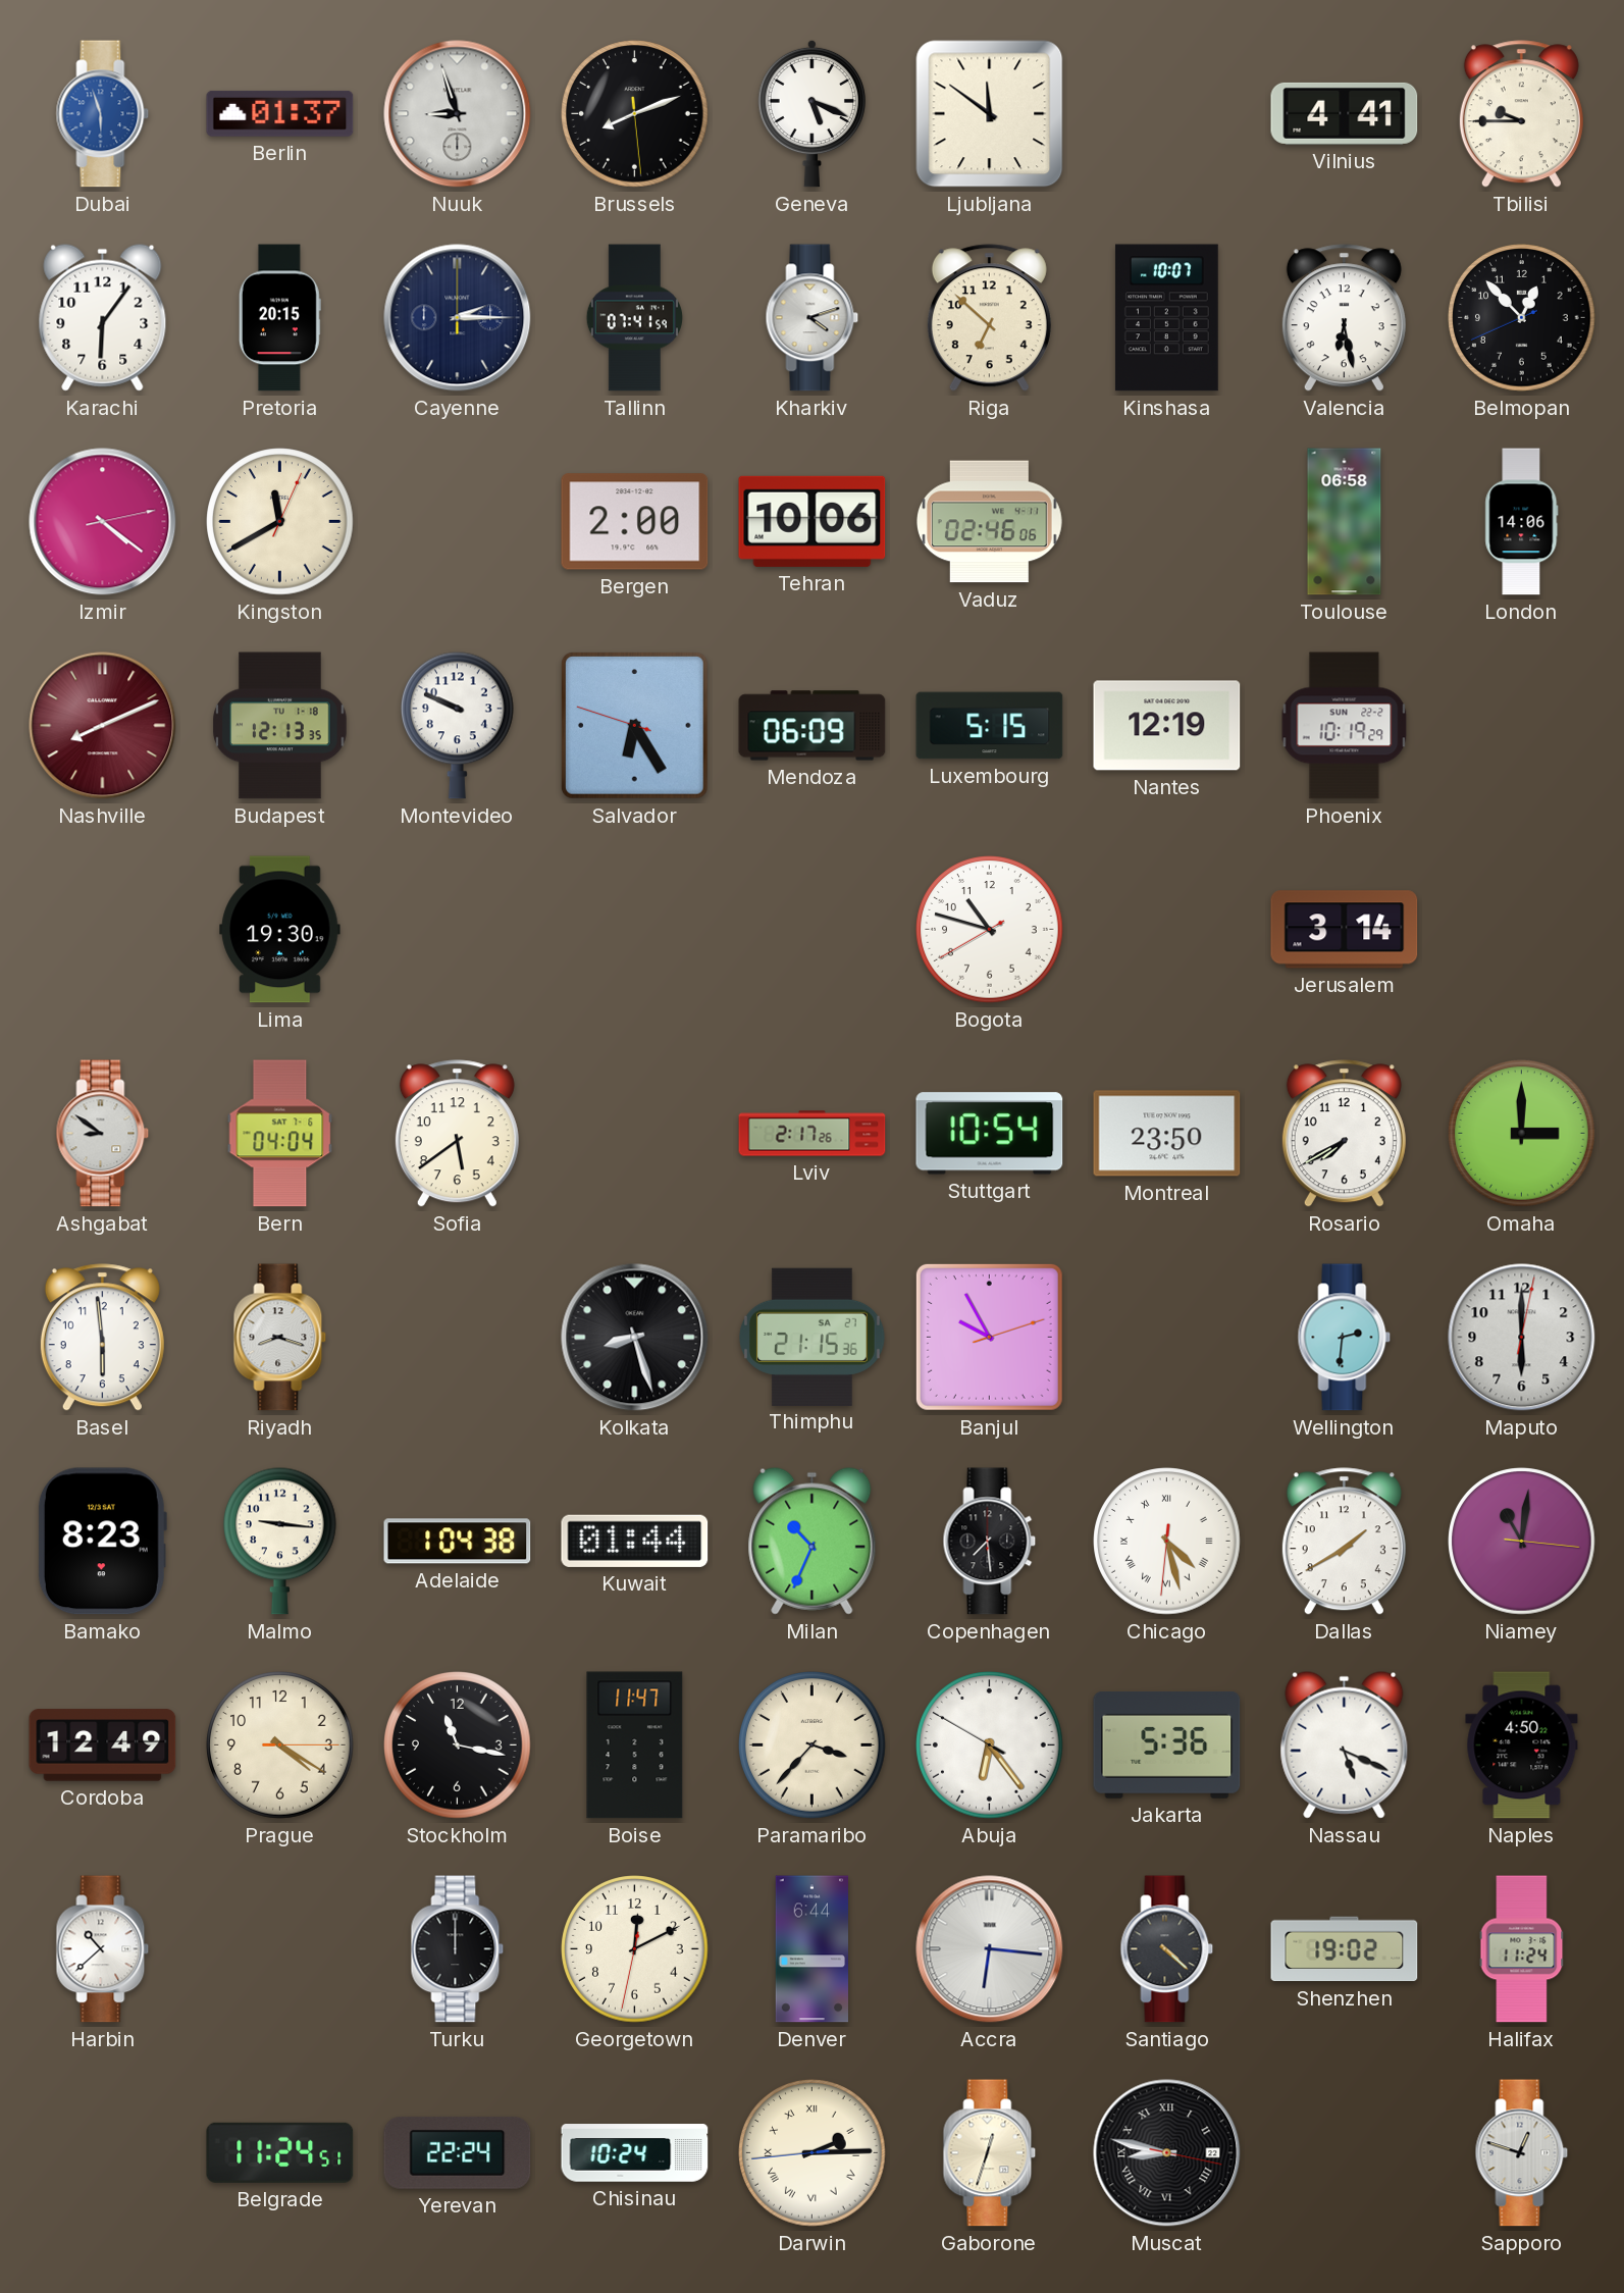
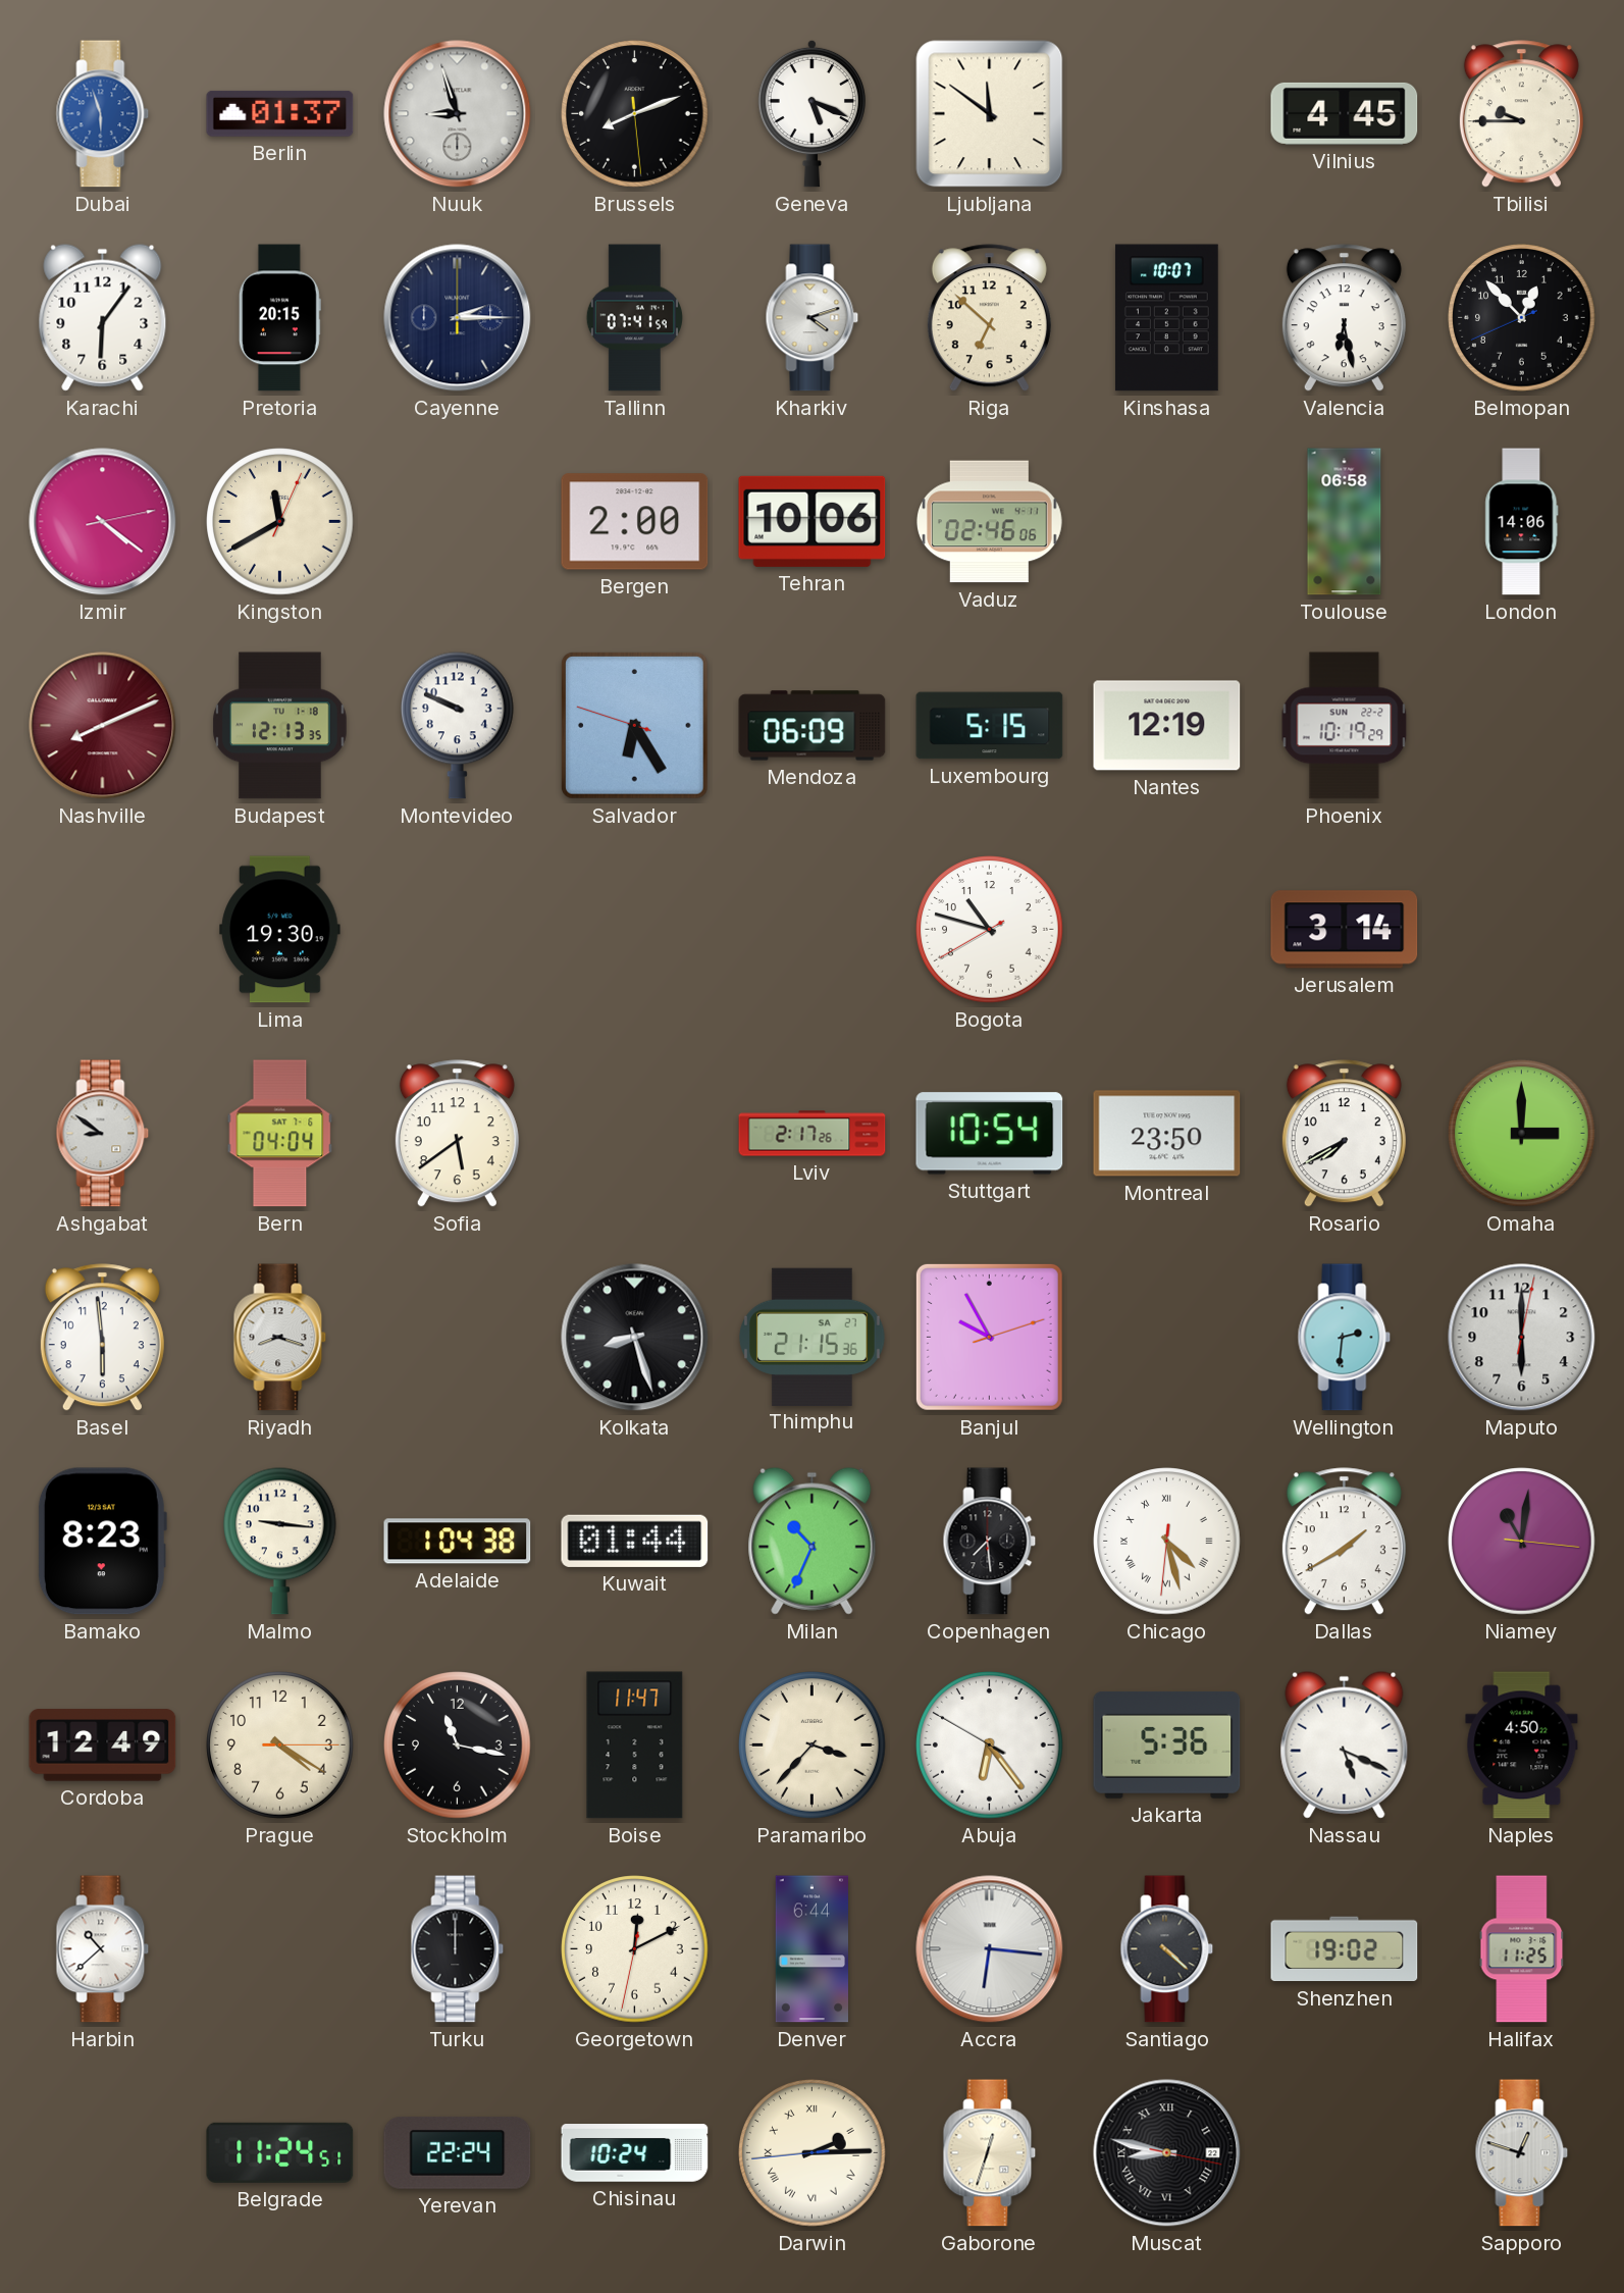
Vilnius: 4:41 -> 4:45 (1345, 113)
Halifax: 11:24 -> 11:25 (1522, 1949)
